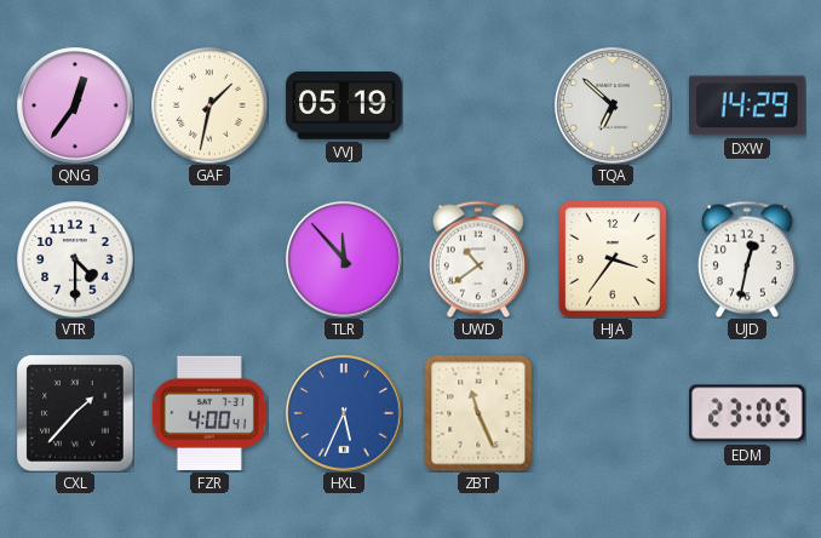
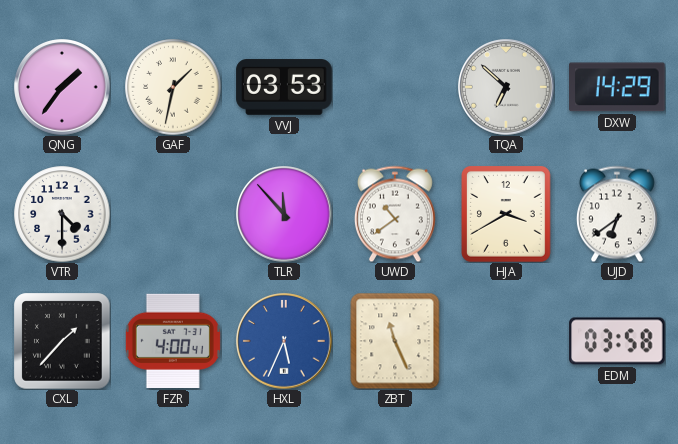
QNG: 12:36 -> 1:36 (62, 87)
VVJ: 05:19 -> 03:53 (284, 87)
HJA: 3:36 -> 3:40 (507, 215)
UJD: 12:32 -> 6:39 (617, 214)
EDM: 23:05 -> 03:58 (617, 341)
